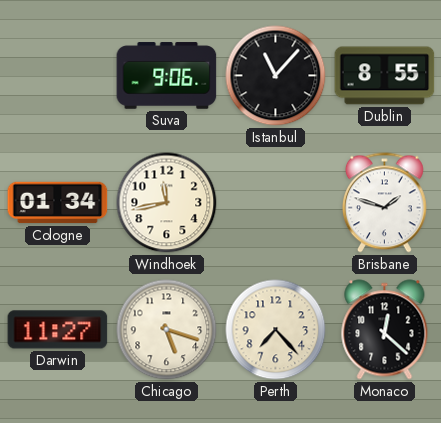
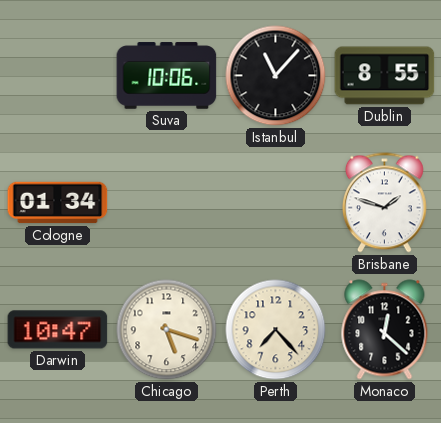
Suva: 9:06 -> 10:06 (167, 76)
Windhoek: 11:43 -> none (167, 203)
Darwin: 11:27 -> 10:47 (58, 330)
